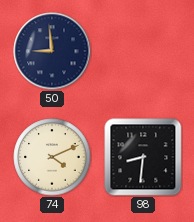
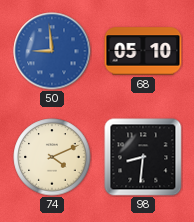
50 dial: navy -> blue (52, 51)
68: none -> 05:10 (143, 51)
